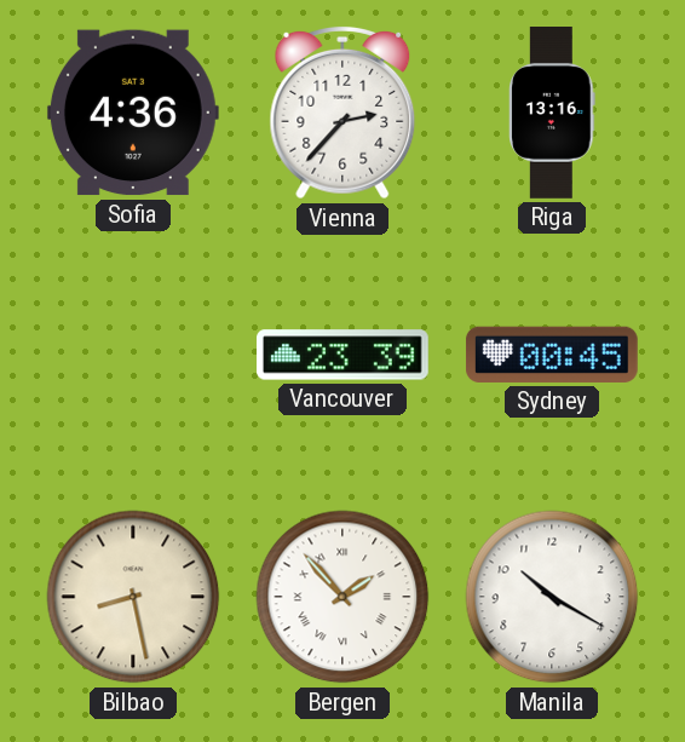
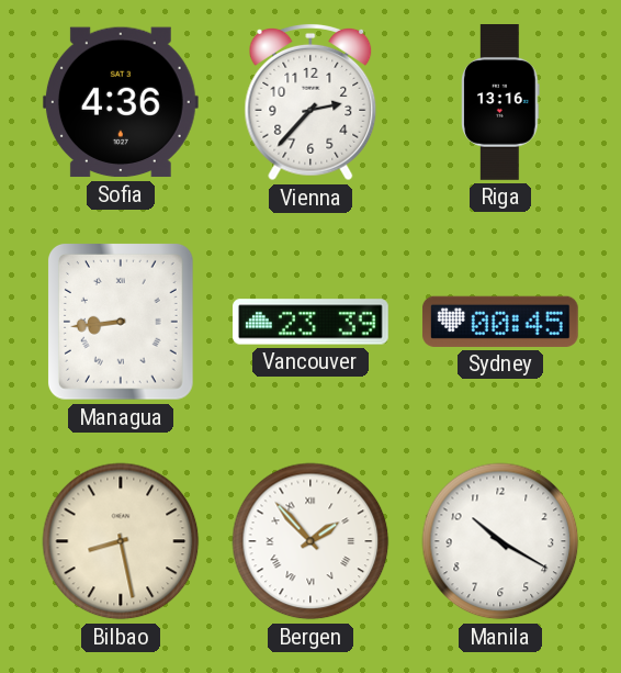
Managua: none -> 8:44 (121, 322)
